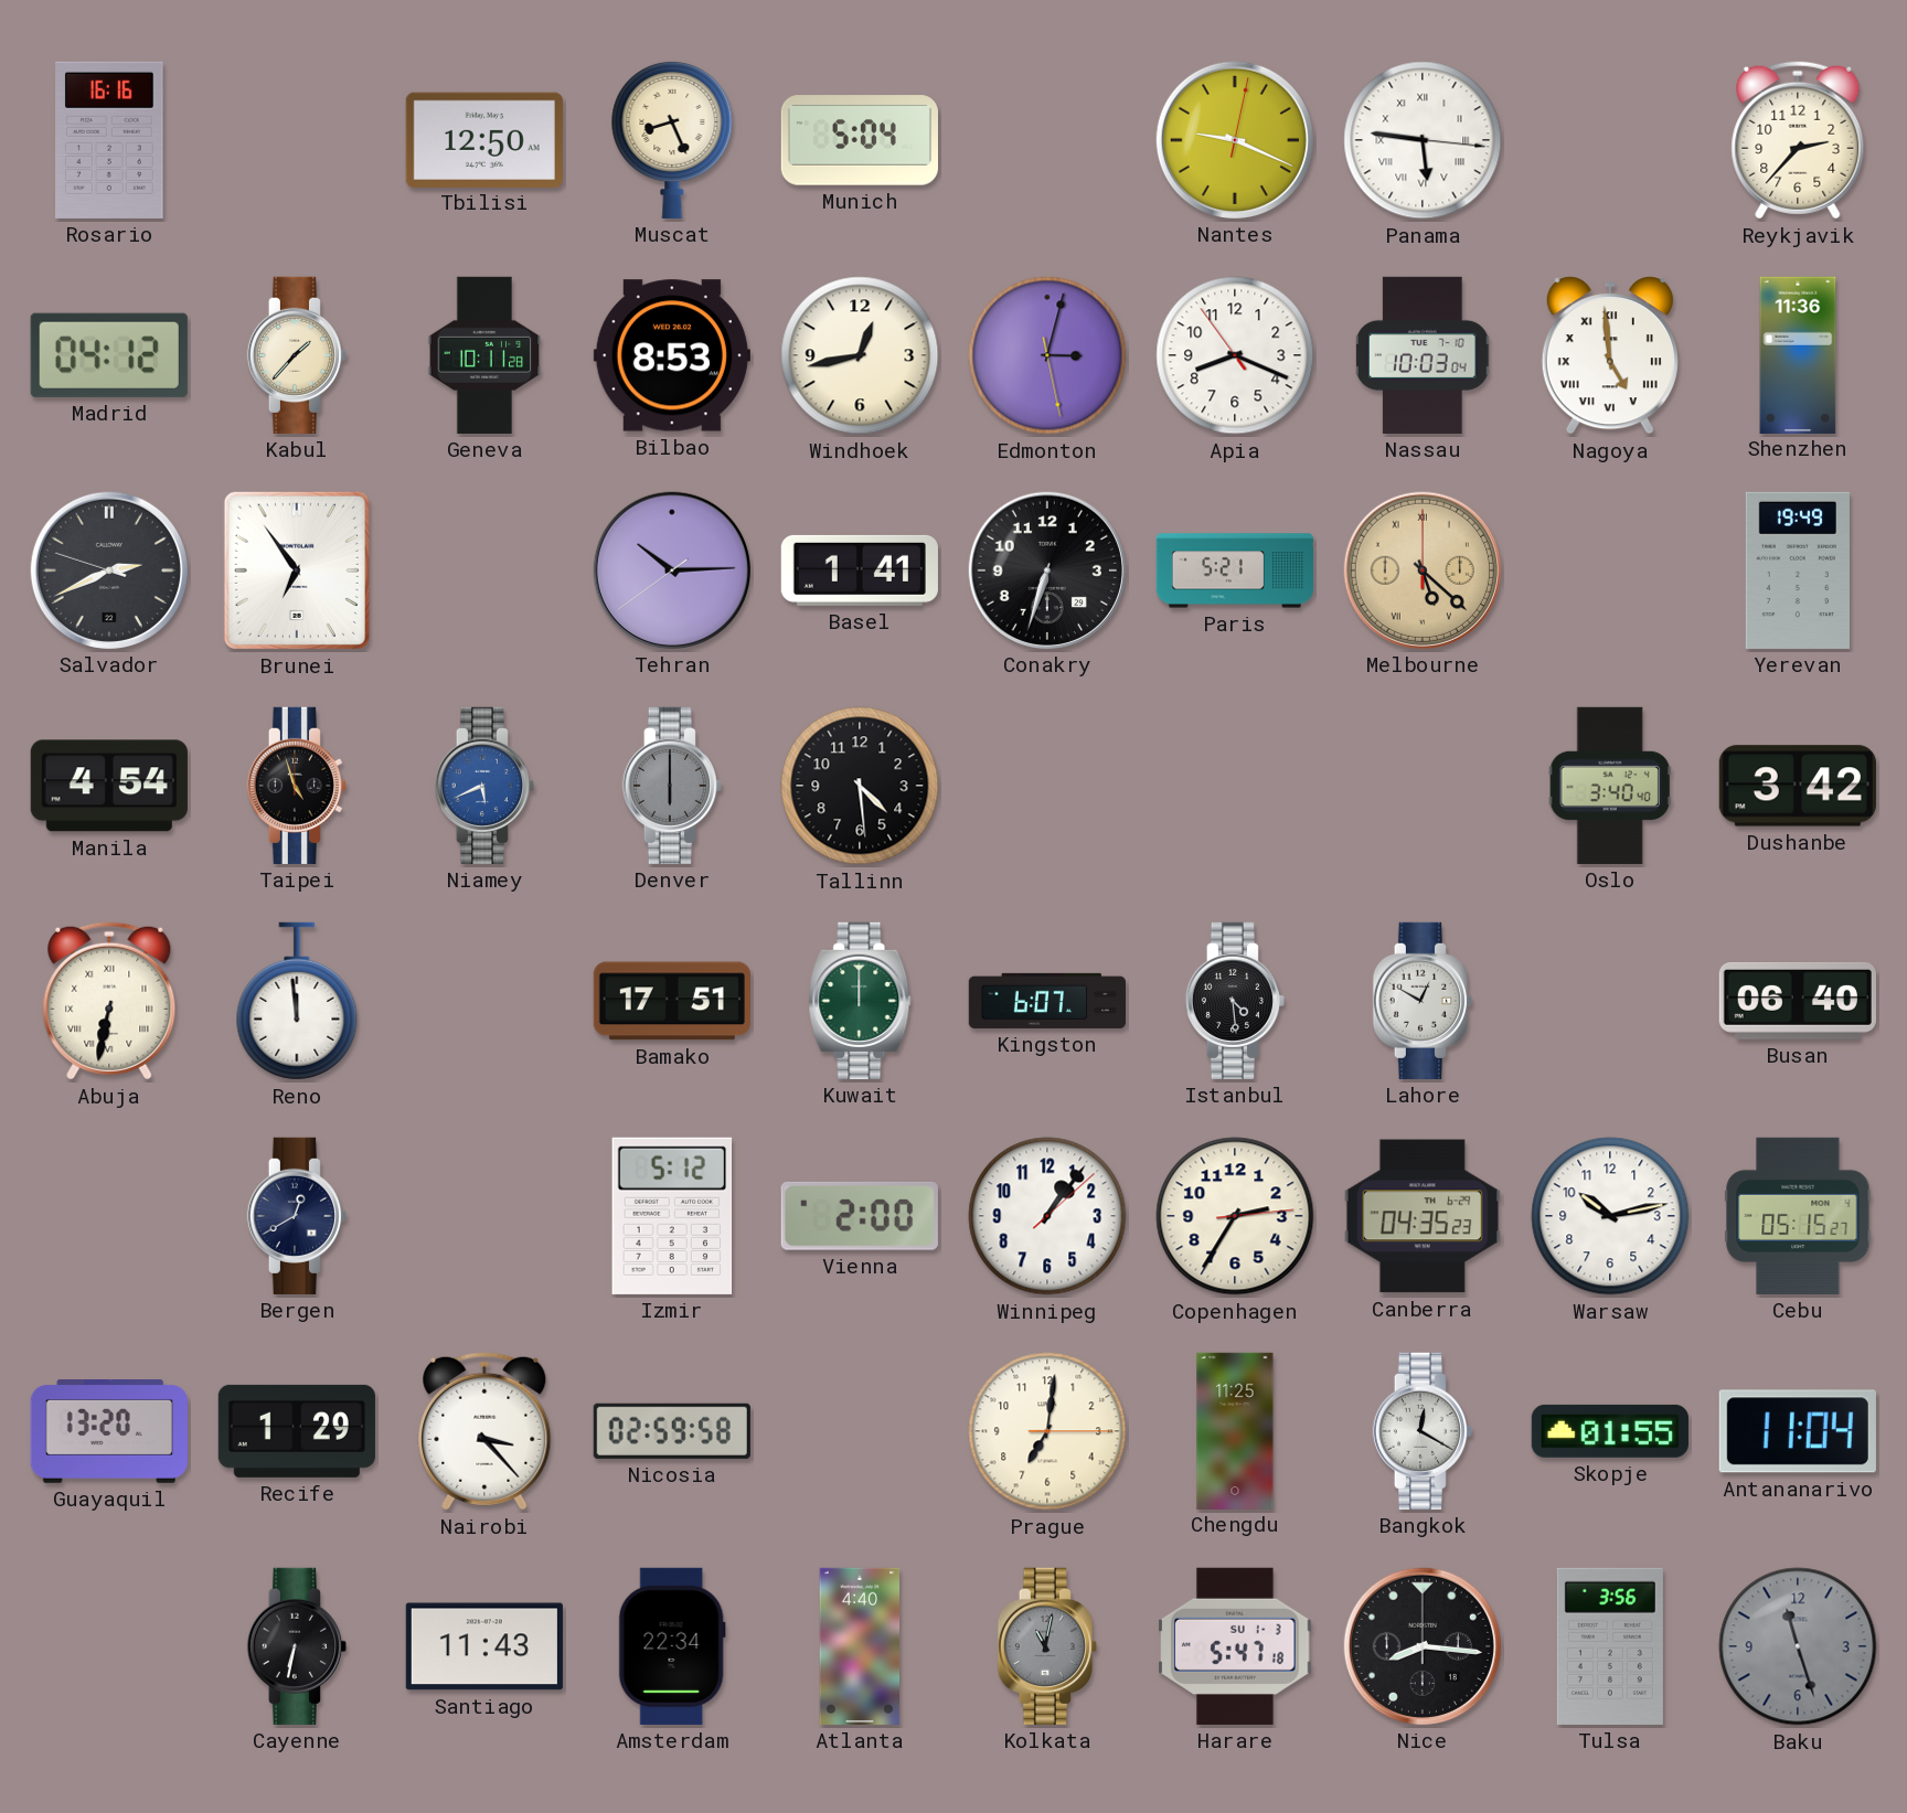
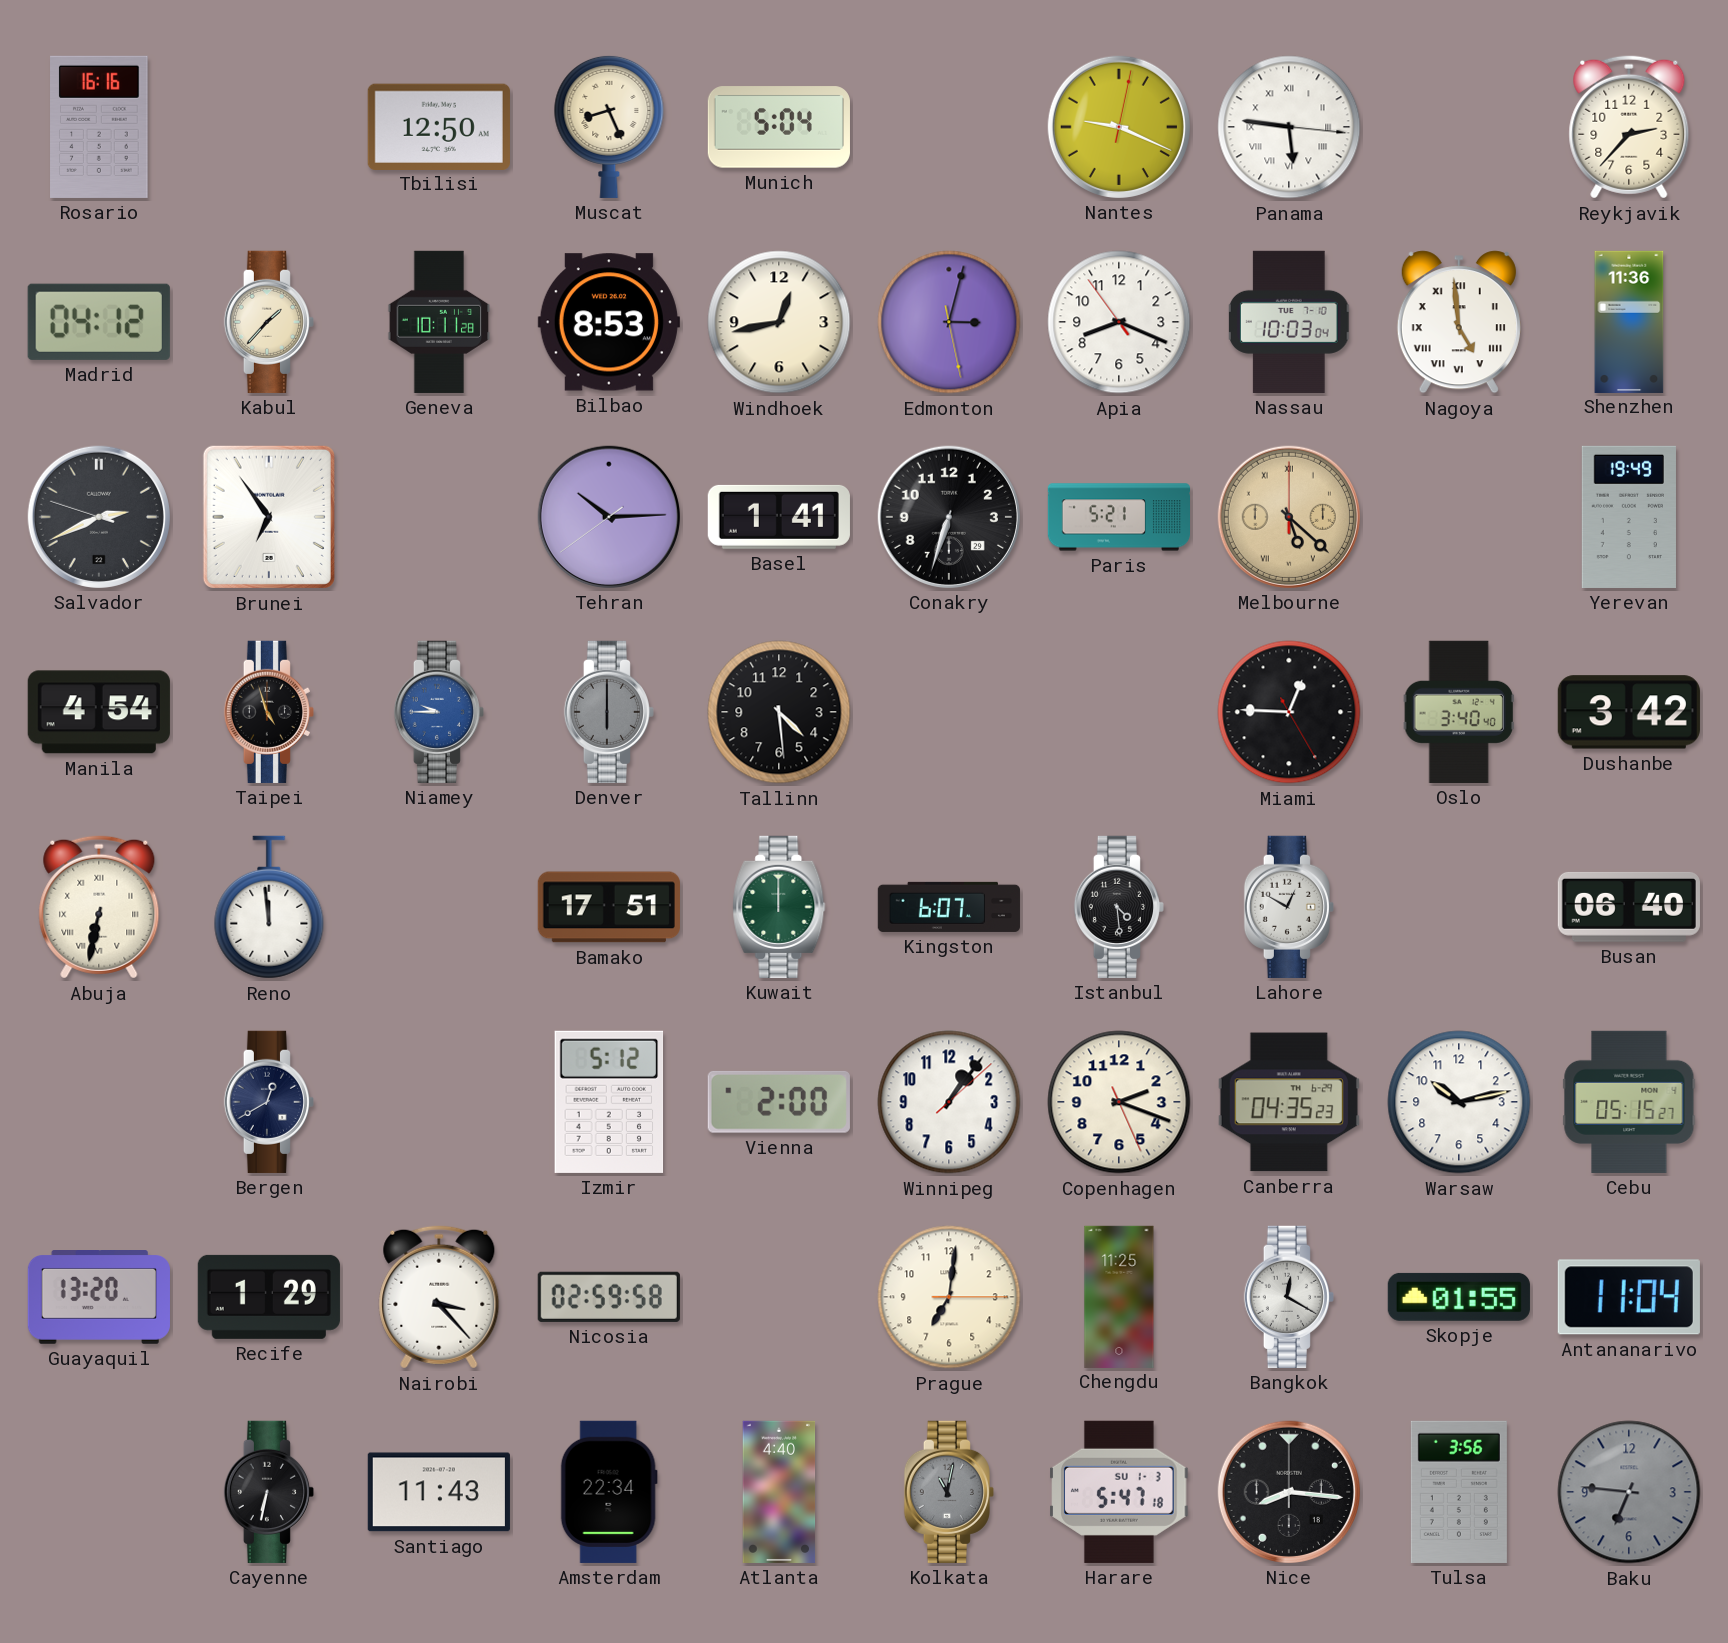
Niamey: 5:41 -> 9:45 (439, 712)
Miami: none -> 12:45 (1289, 712)
Copenhagen: 2:35 -> 2:18 (1119, 1102)
Baku: 11:27 -> 6:46 (1629, 1492)
